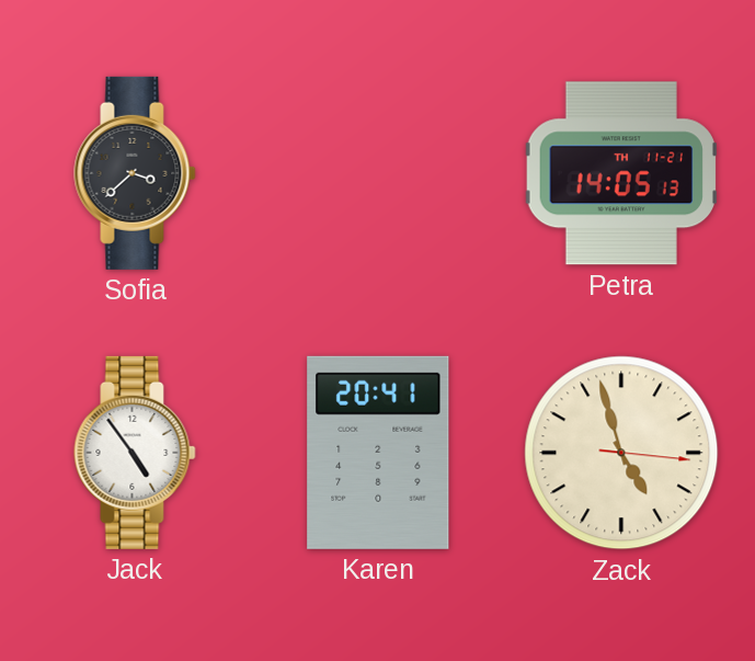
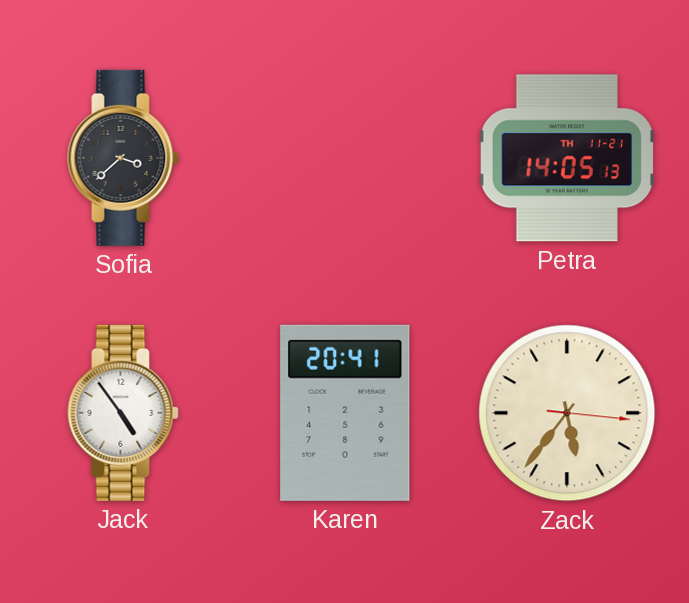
Zack: 4:57 -> 5:36 (567, 413)
